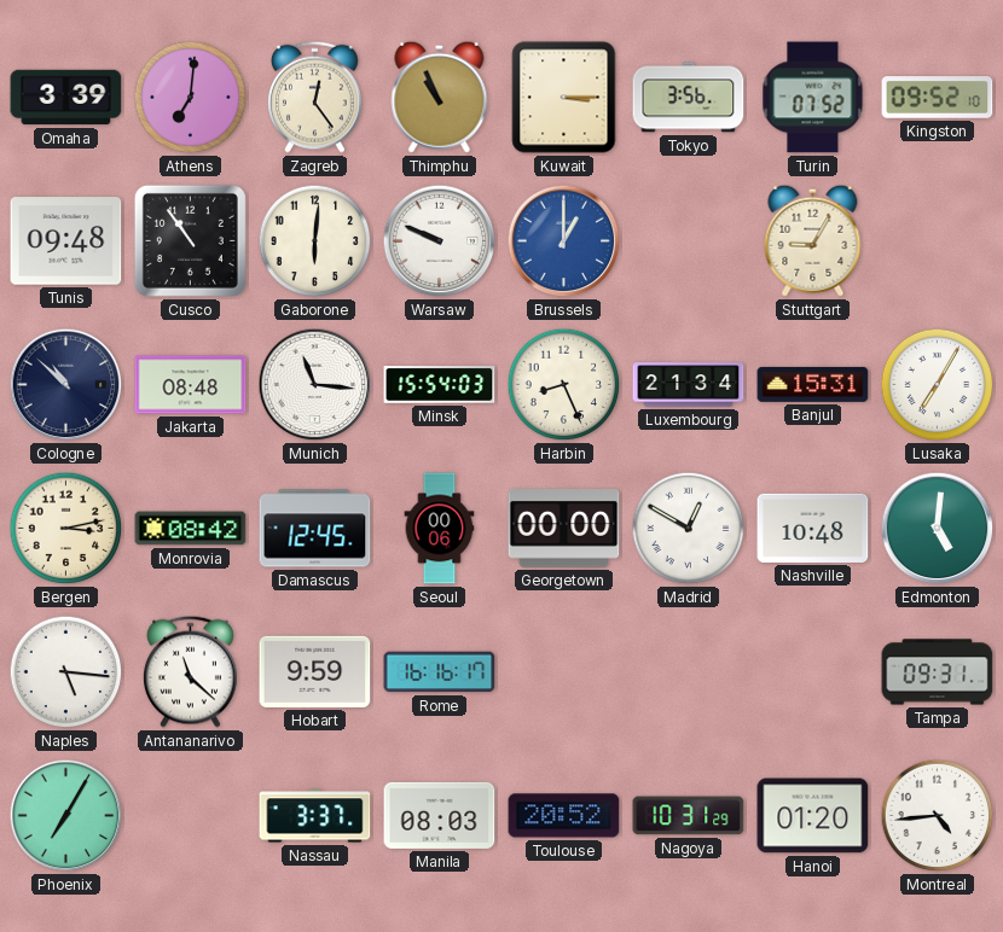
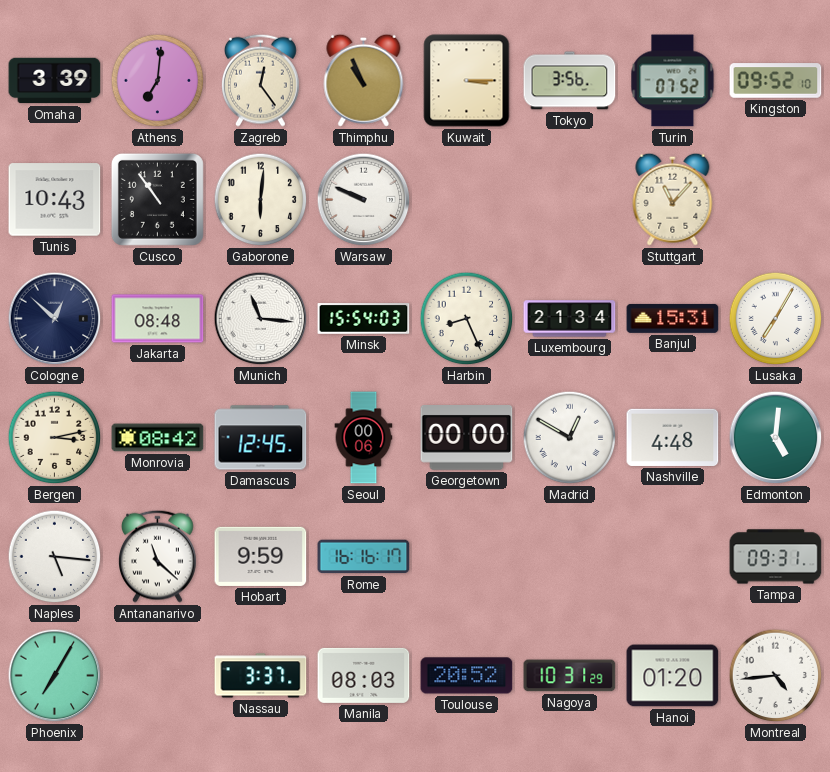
Tunis: 09:48 -> 10:43 (55, 200)
Brussels: 1:00 -> none (564, 241)
Stuttgart: 9:05 -> 11:07 (673, 199)
Cologne: 10:52 -> 12:52 (55, 319)
Nashville: 10:48 -> 4:48 (673, 437)
